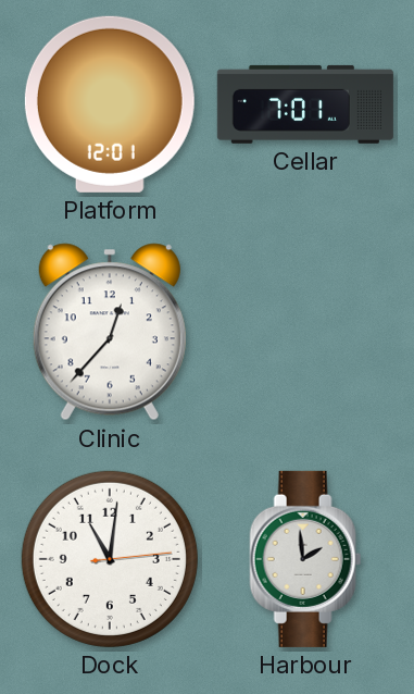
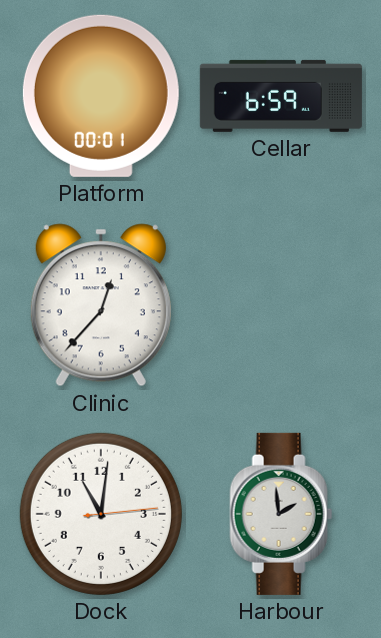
Platform: 12:01 -> 00:01 (101, 96)
Cellar: 7:01 -> 6:59 (281, 96)
